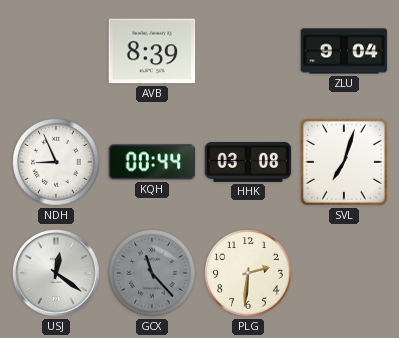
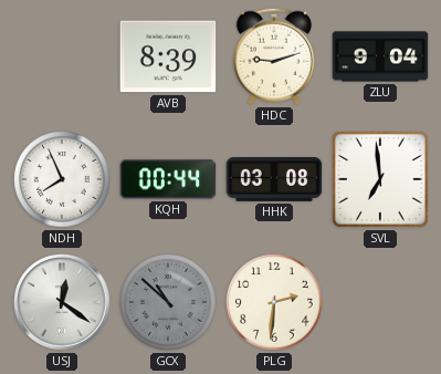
HDC: none -> 9:12 (274, 56)
NDH: 8:56 -> 7:56 (62, 179)
SVL: 7:03 -> 6:59 (380, 179)
GCX: 11:23 -> 10:52 (168, 302)
